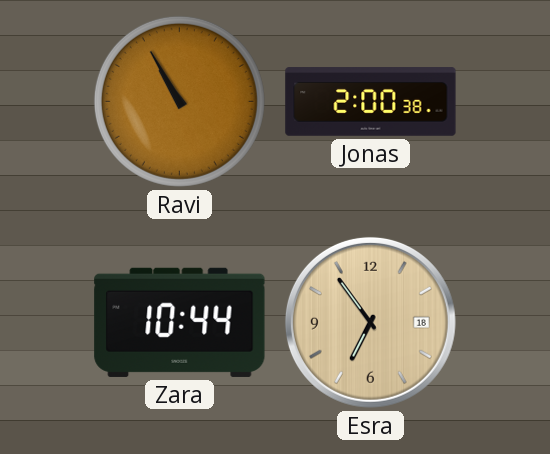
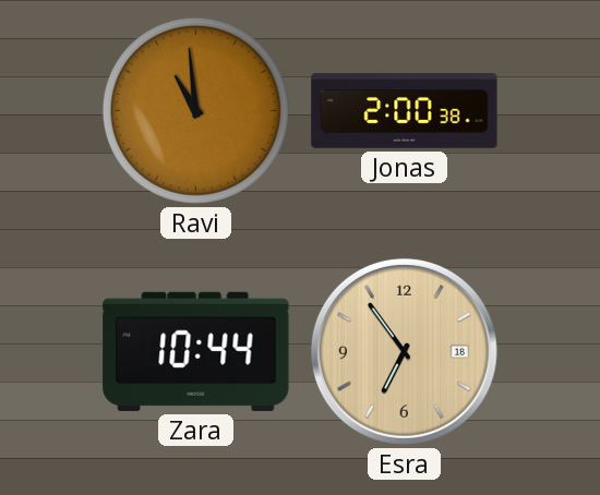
Ravi: 10:55 -> 10:59 (195, 110)
